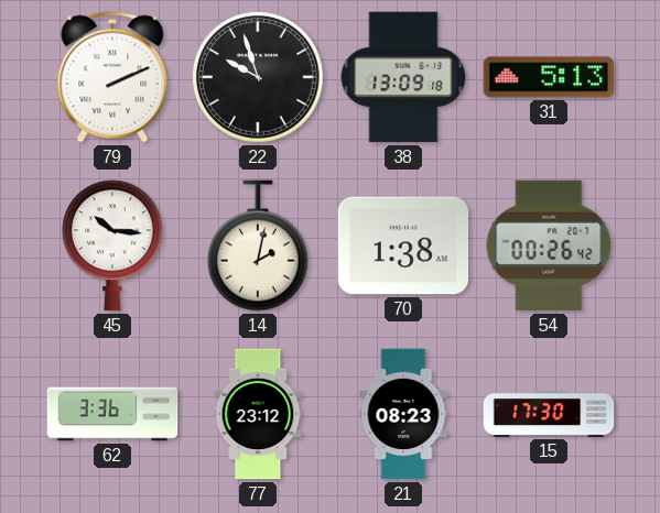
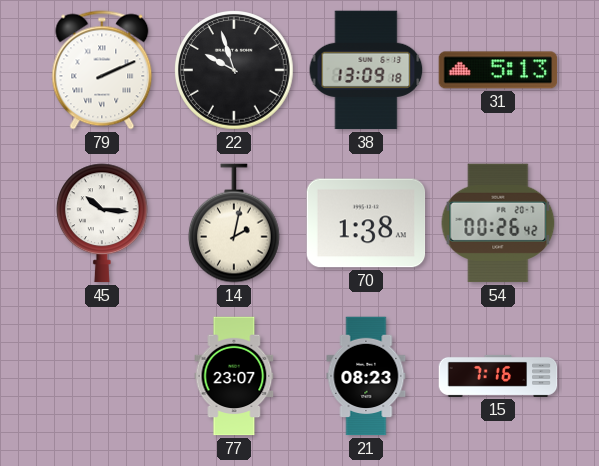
62: 3:36 -> none (112, 414)
77: 23:12 -> 23:07 (234, 376)
15: 17:30 -> 7:16 (498, 376)
